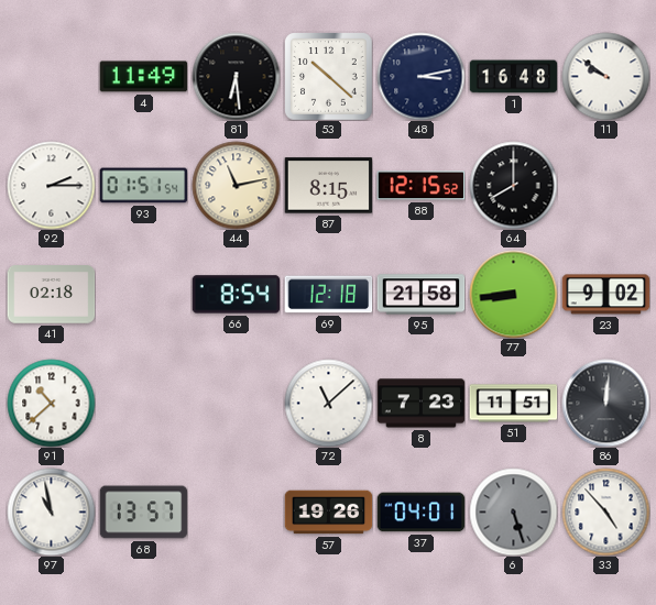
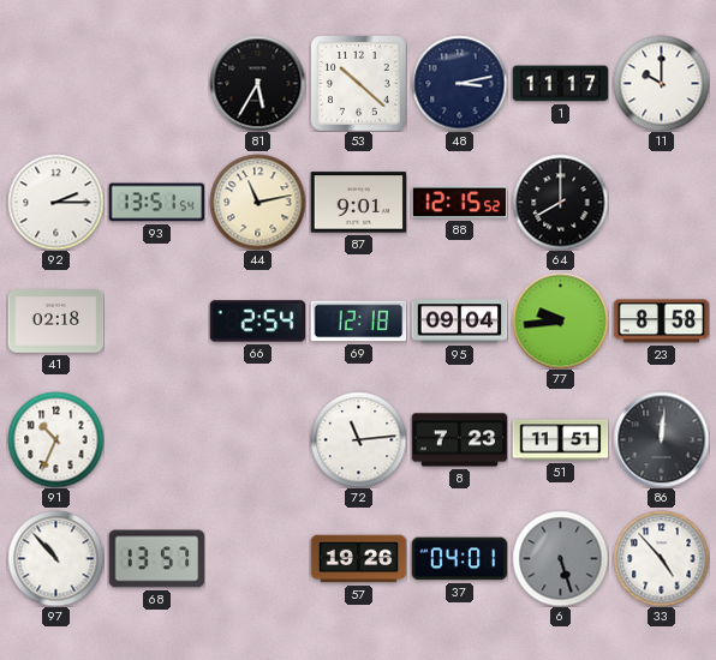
4: 11:49 -> none (143, 77)
81: 6:29 -> 5:35 (257, 83)
1: 16:48 -> 11:17 (560, 84)
11: 9:51 -> 10:00 (661, 83)
93: 01:51 -> 13:51 (156, 203)
87: 8:15 -> 9:01 (358, 203)
66: 8:54 -> 2:54 (257, 322)
95: 21:58 -> 09:04 (459, 322)
77: 8:44 -> 9:44 (560, 320)
23: 9:02 -> 8:58 (661, 322)
91: 10:38 -> 10:34 (55, 439)
72: 11:08 -> 11:14 (358, 439)
97: 10:58 -> 10:53 (55, 558)
